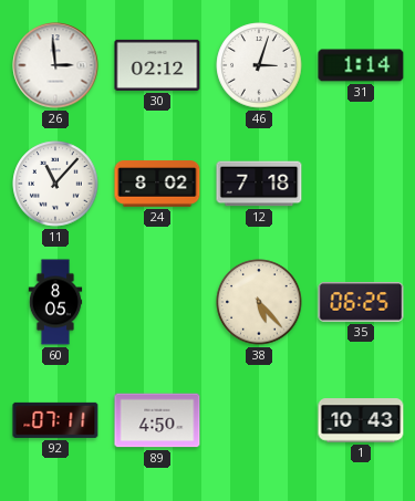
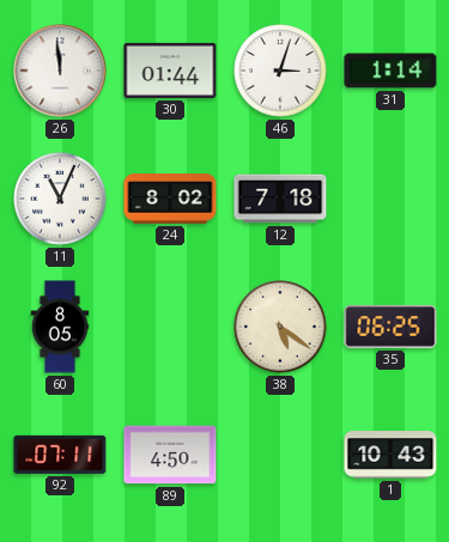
26: 2:59 -> 11:59 (60, 71)
30: 02:12 -> 01:44 (170, 71)
11: 11:07 -> 11:04 (60, 199)
38: 5:23 -> 5:21 (280, 327)
